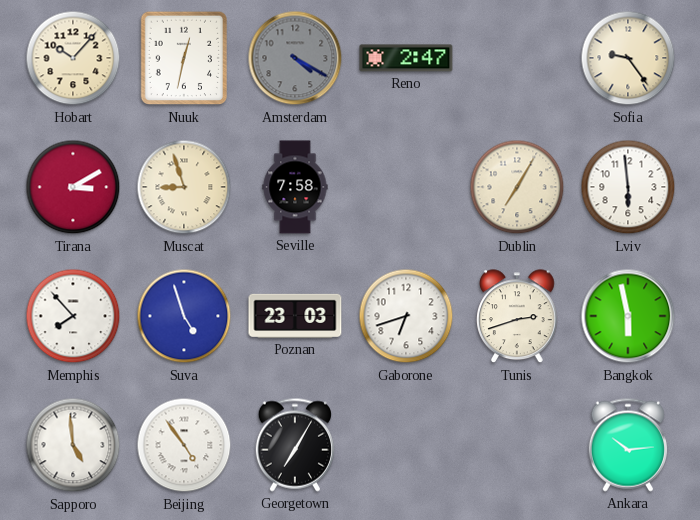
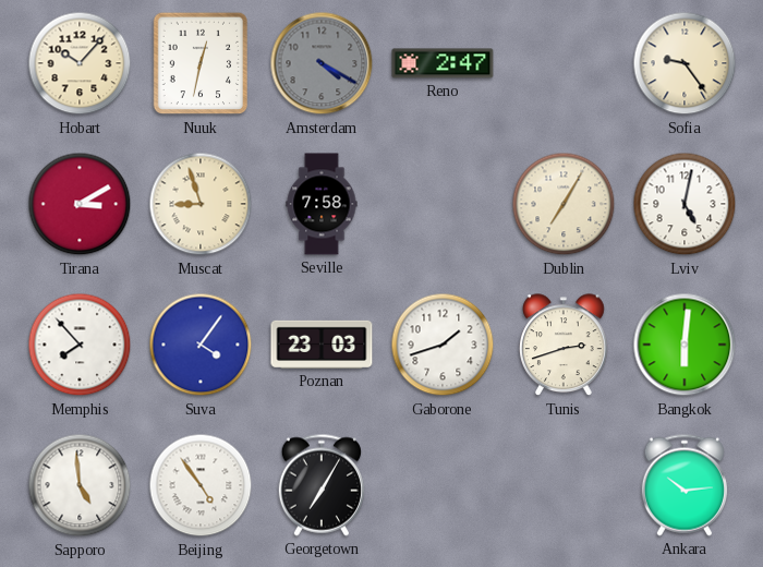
Lviv: 5:59 -> 5:02 (685, 204)
Suva: 4:57 -> 4:06 (201, 345)
Gaborone: 6:42 -> 1:42 (443, 345)
Bangkok: 5:58 -> 6:01 (685, 345)
